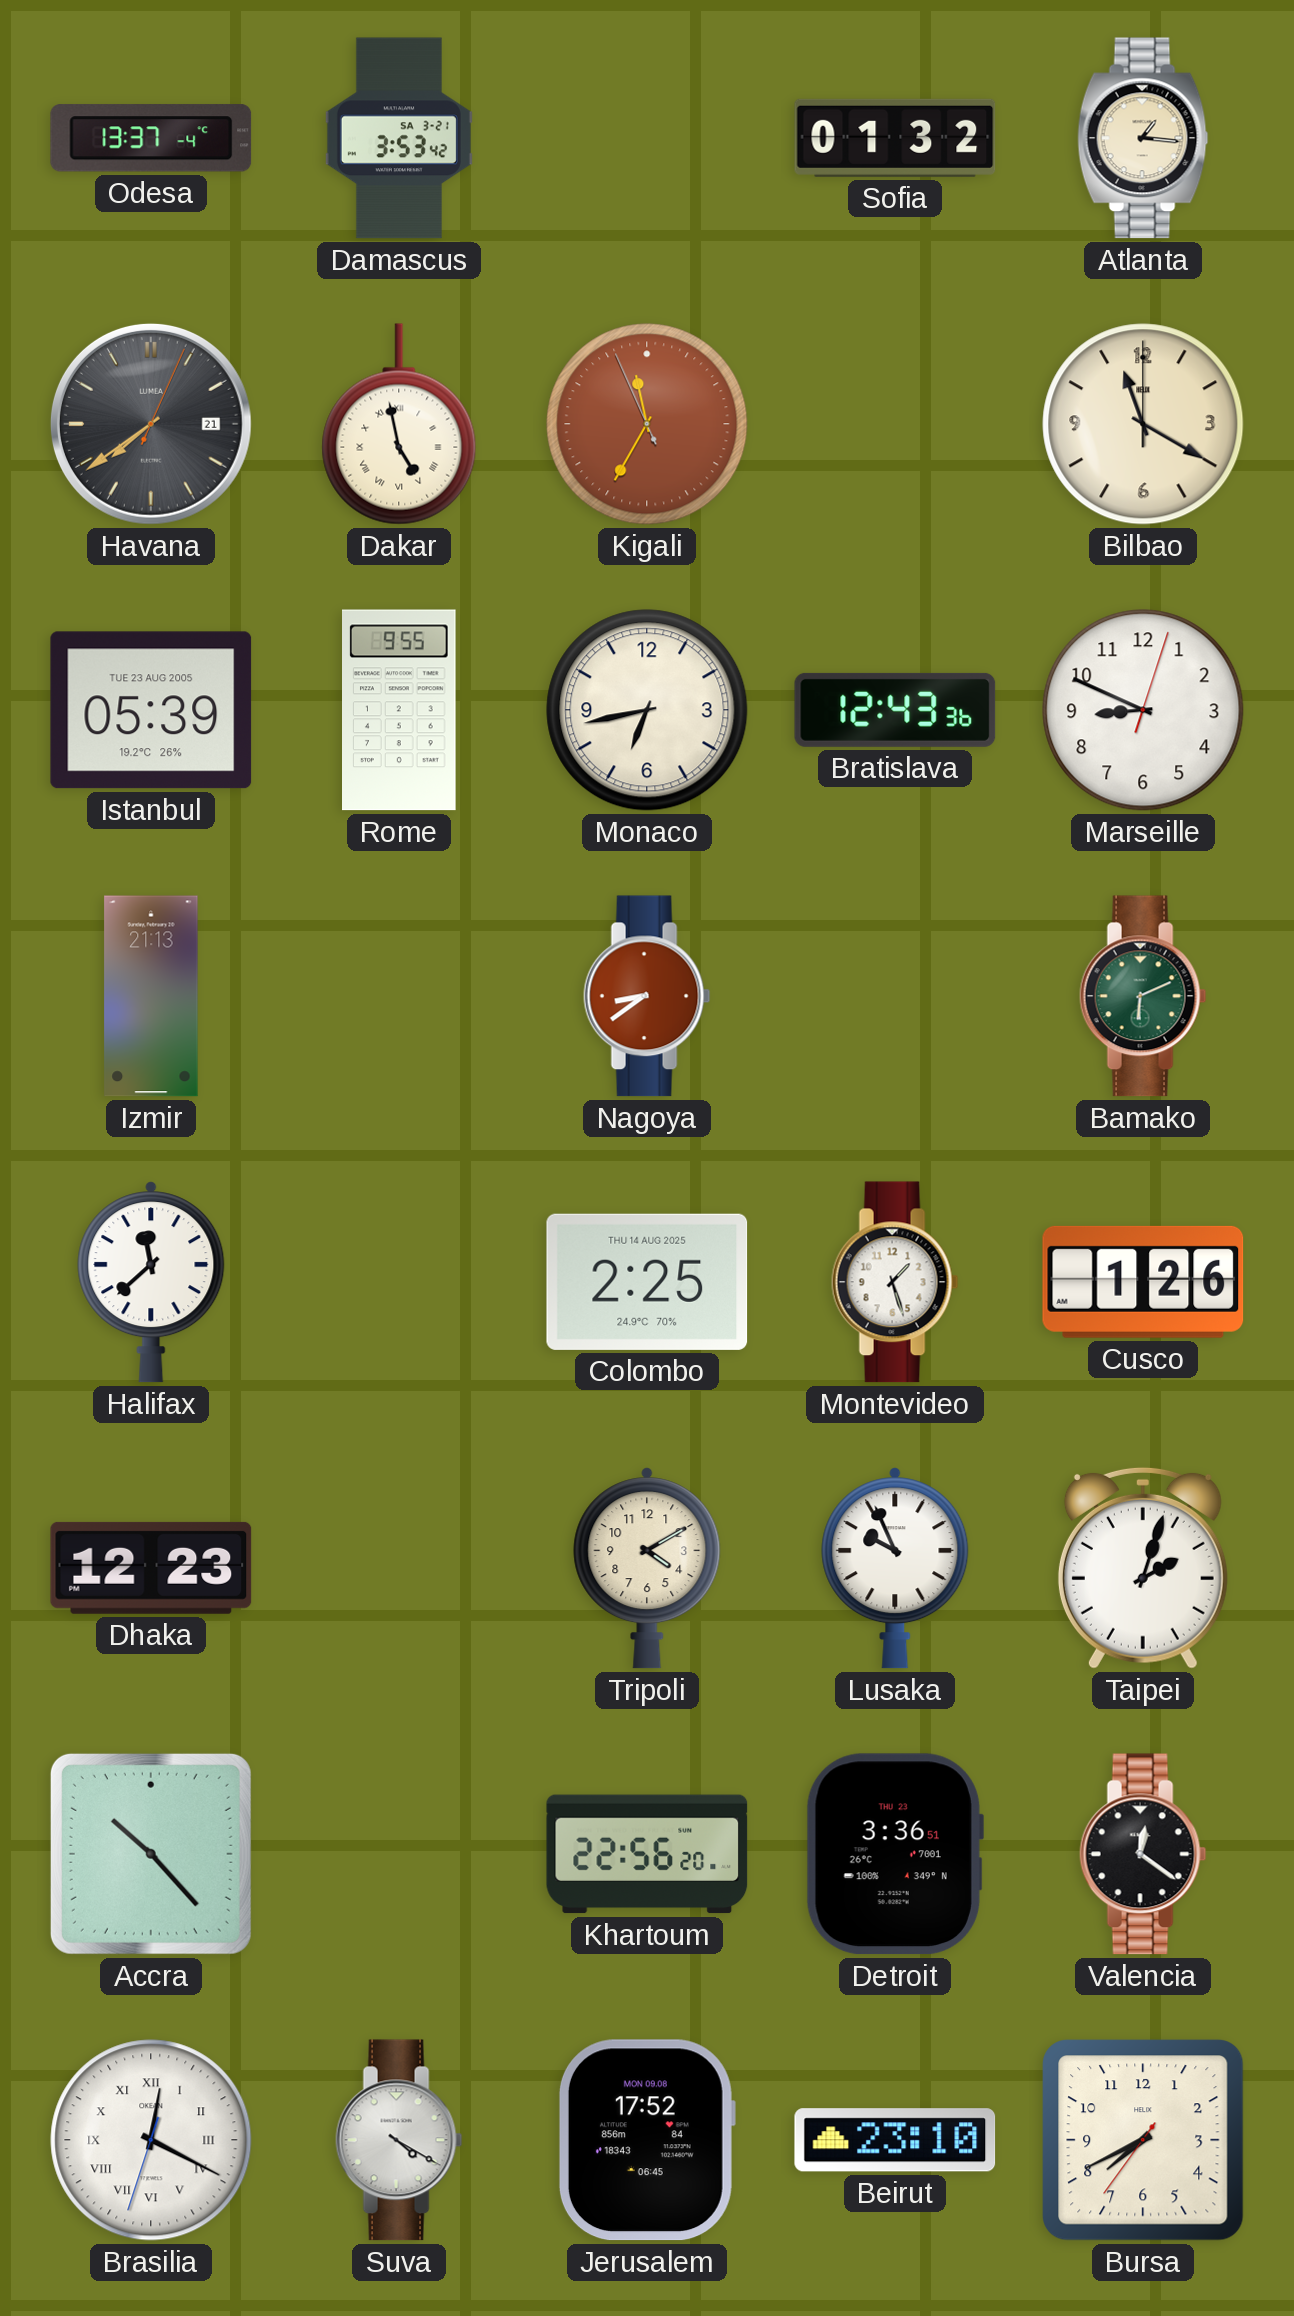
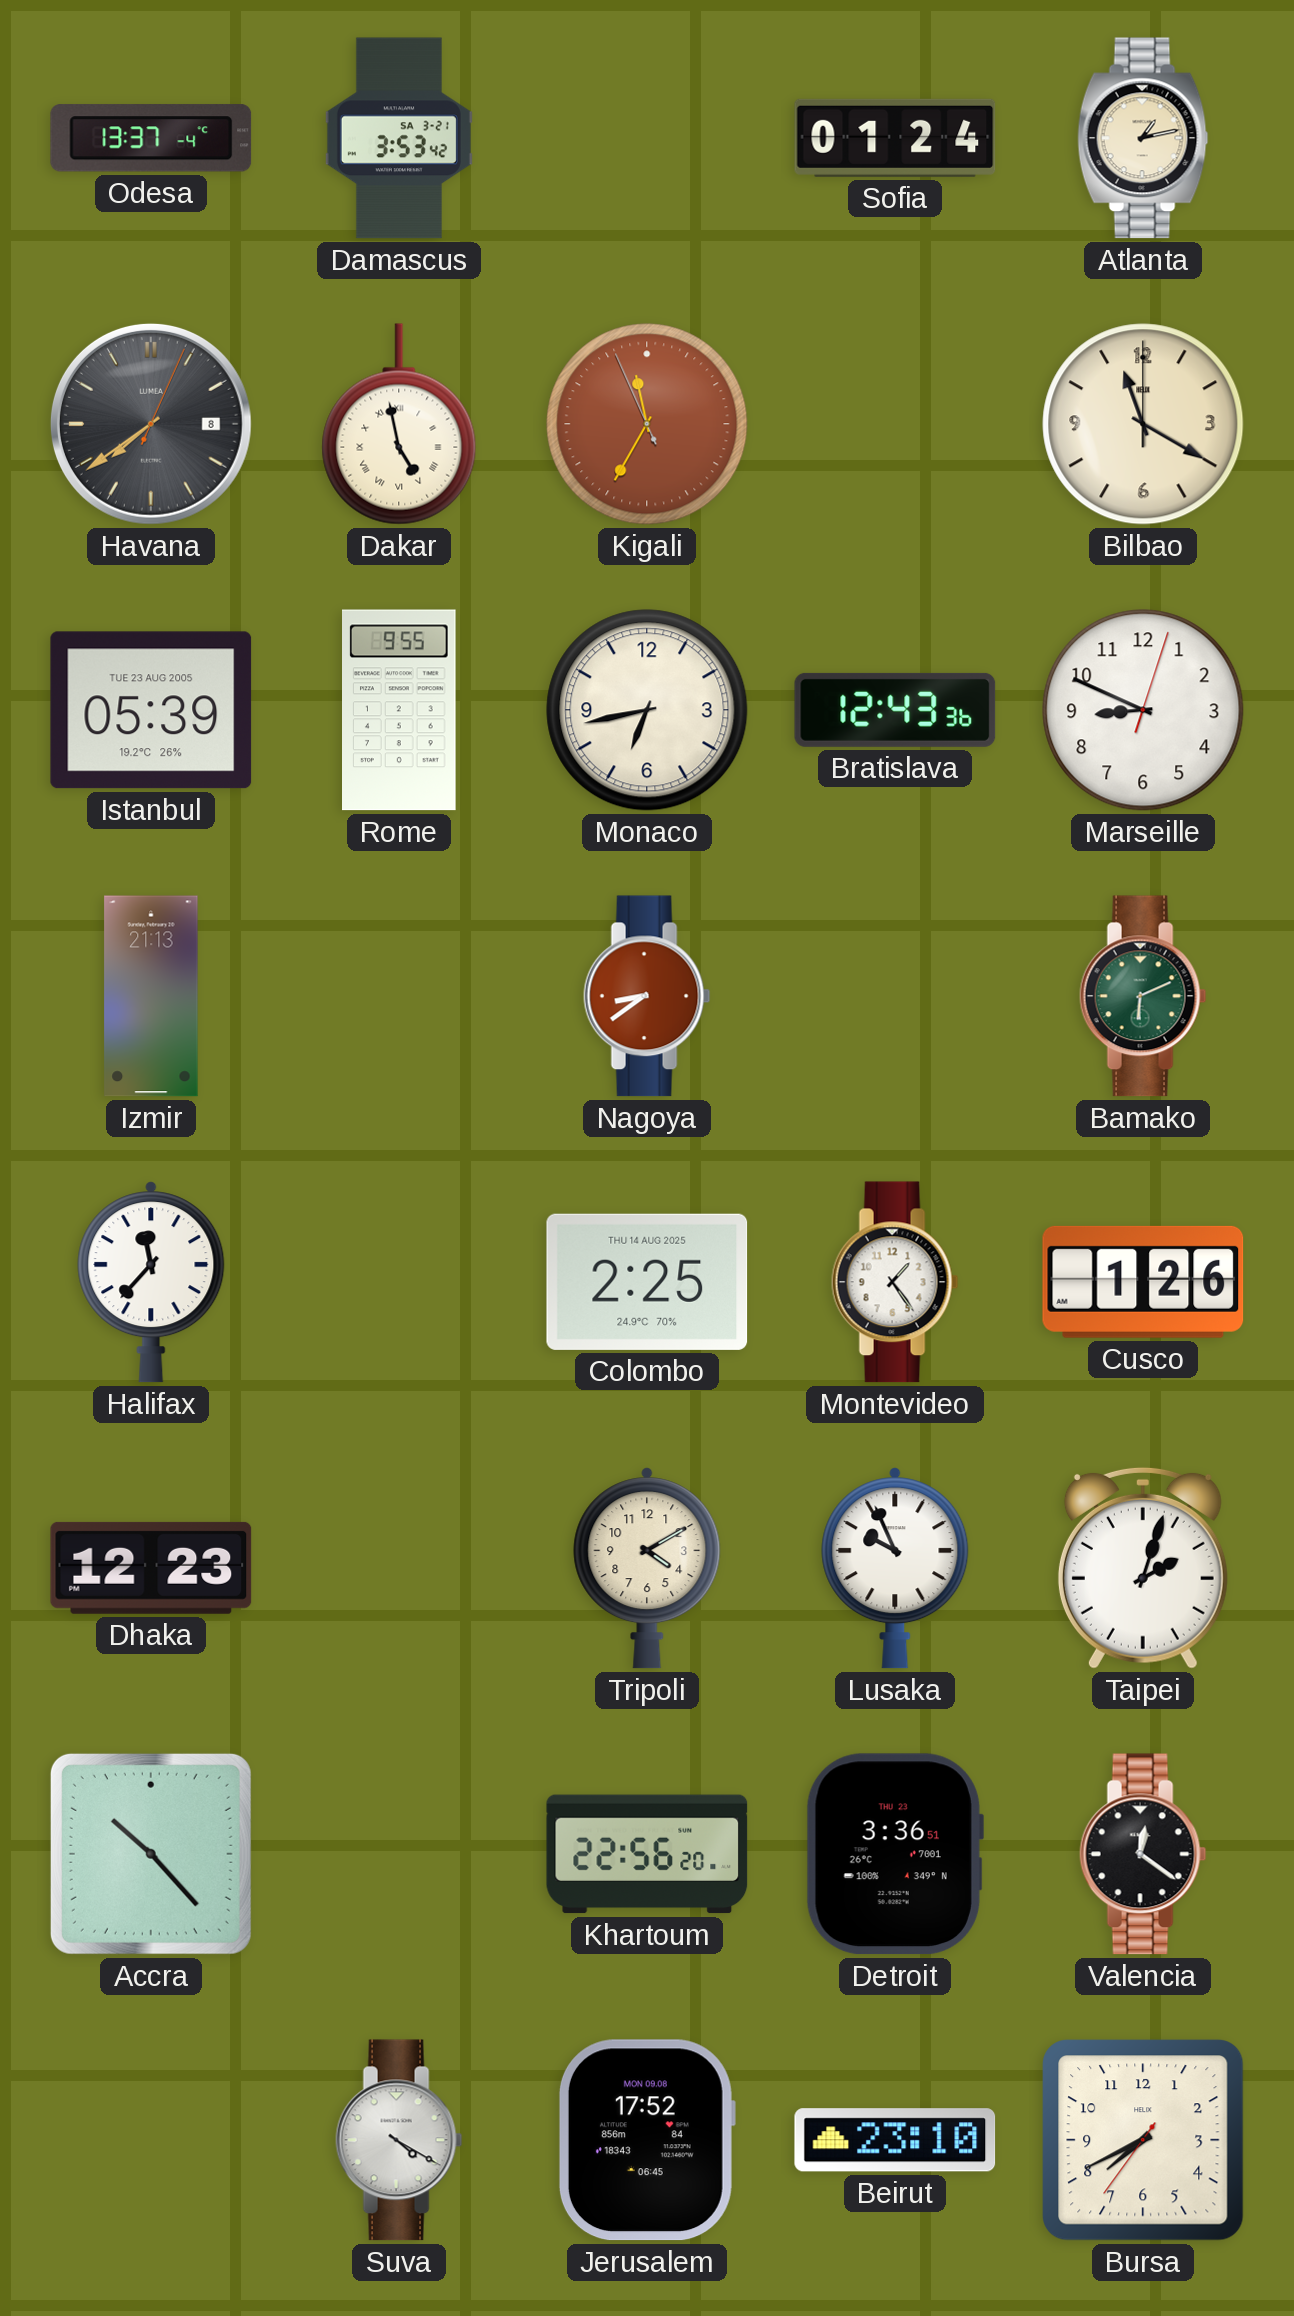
Sofia: 01:32 -> 01:24 (895, 138)
Atlanta: 1:16 -> 1:13 (1143, 138)
Havana date: 21 -> 8 (151, 424)
Halifax: 11:38 -> 11:37 (151, 1282)
Montevideo: 1:27 -> 1:24 (895, 1282)
Brasilia: 12:19 -> none (151, 2140)
